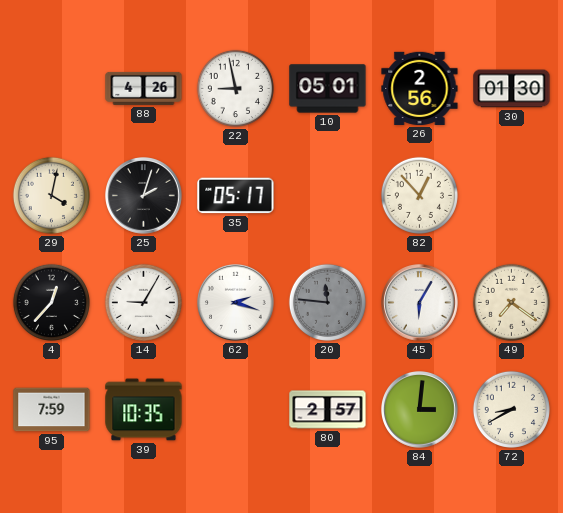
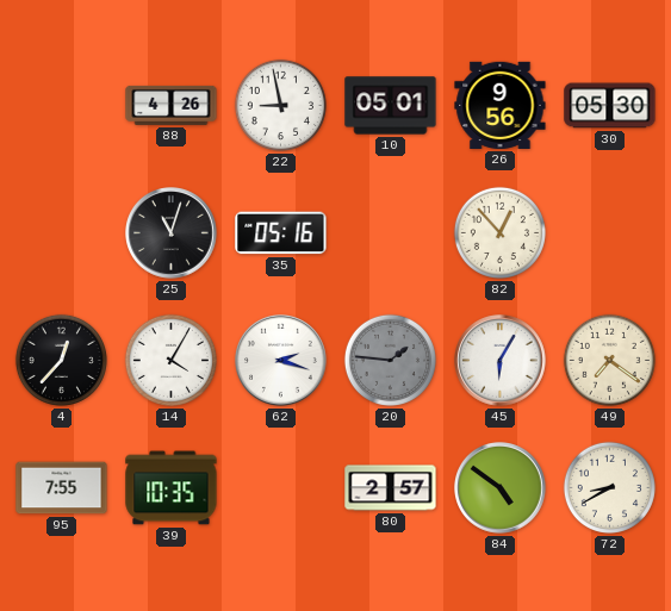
26: 2:56 -> 9:56 (501, 105)
30: 01:30 -> 05:30 (610, 106)
29: 4:02 -> none (51, 195)
25: 2:03 -> 11:03 (172, 233)
35: 05:17 -> 05:16 (281, 233)
14: 9:05 -> 4:05 (170, 360)
20: 11:46 -> 1:46 (390, 360)
95: 7:59 -> 7:55 (62, 488)
84: 3:01 -> 4:51 (501, 488)
